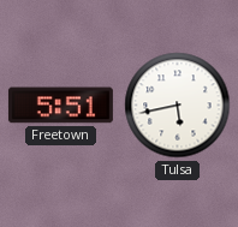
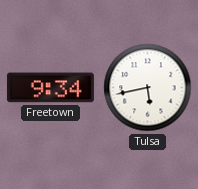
Freetown: 5:51 -> 9:34 (50, 88)
